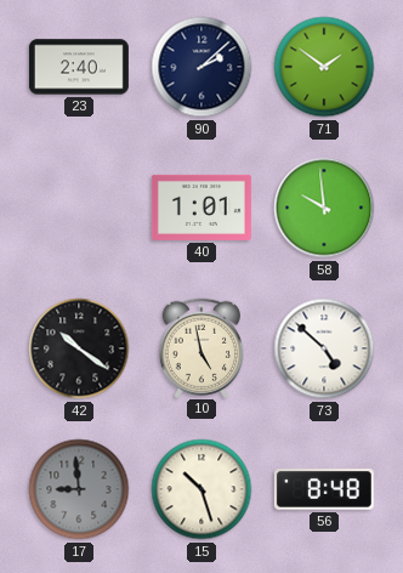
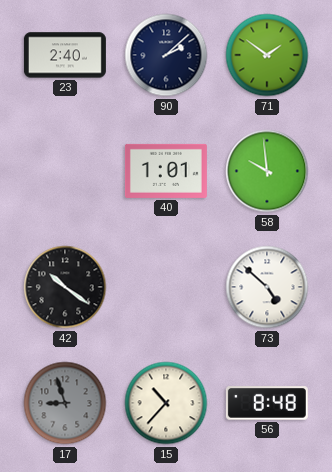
10: 4:58 -> none (201, 347)
17: 8:59 -> 8:57 (65, 403)
15: 10:27 -> 10:37 (166, 403)
